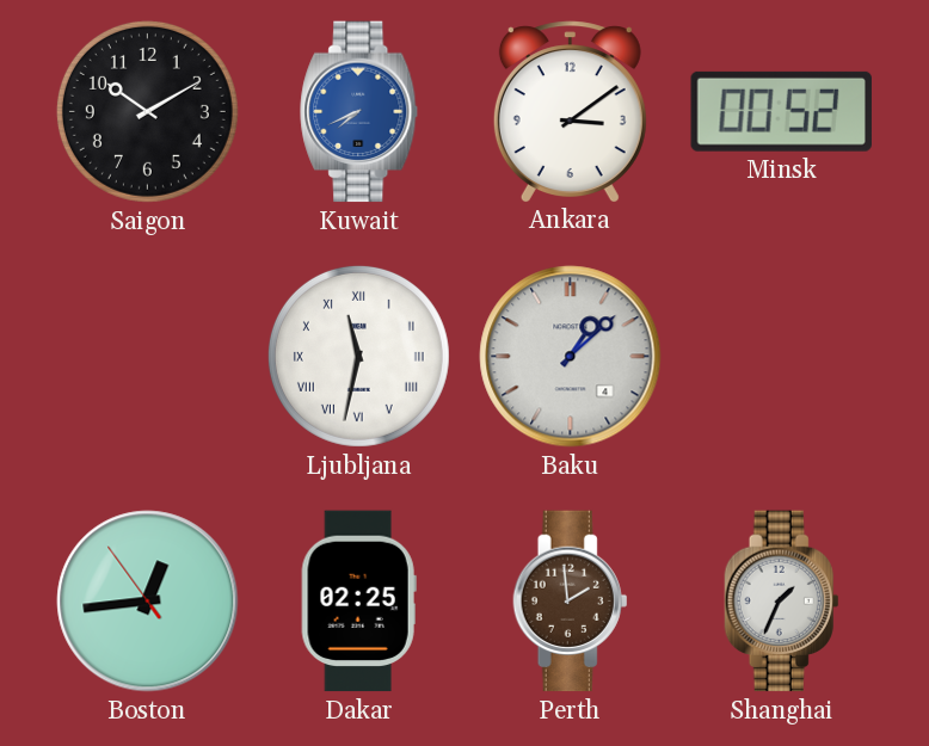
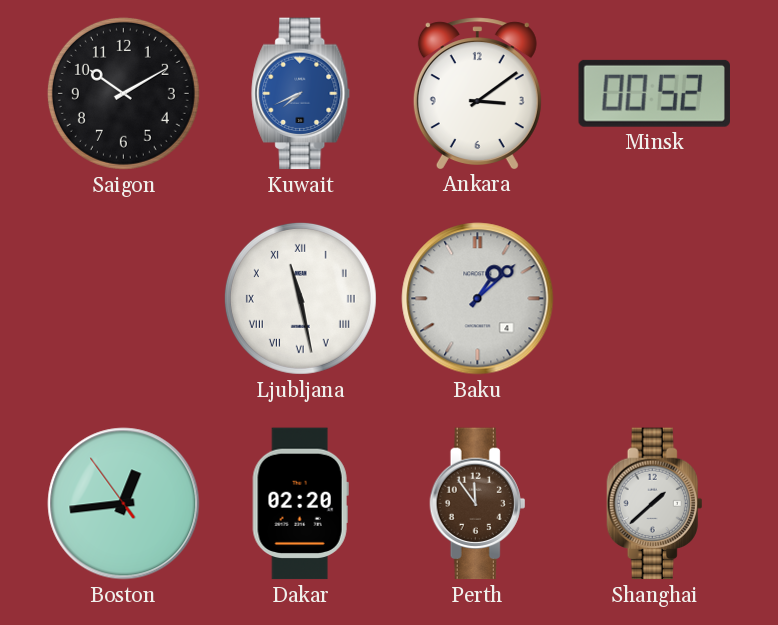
Ljubljana: 11:32 -> 11:28 (300, 298)
Dakar: 02:25 -> 02:20 (300, 504)
Perth: 1:59 -> 11:54 (478, 504)
Shanghai: 1:34 -> 1:38 (655, 504)
